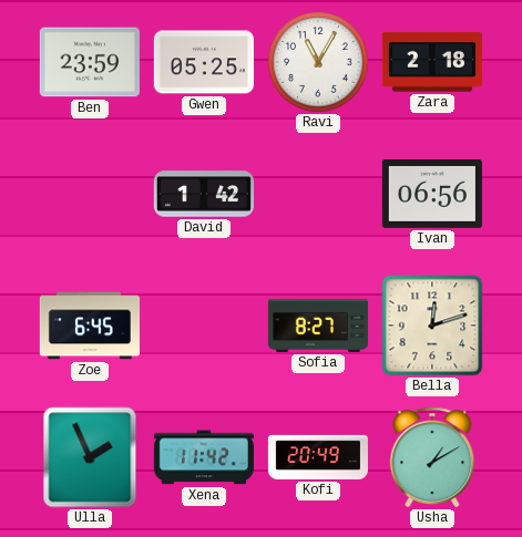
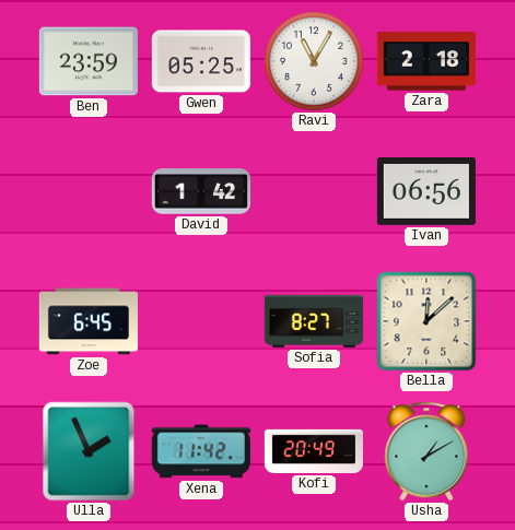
Bella: 12:12 -> 12:08 (426, 321)
